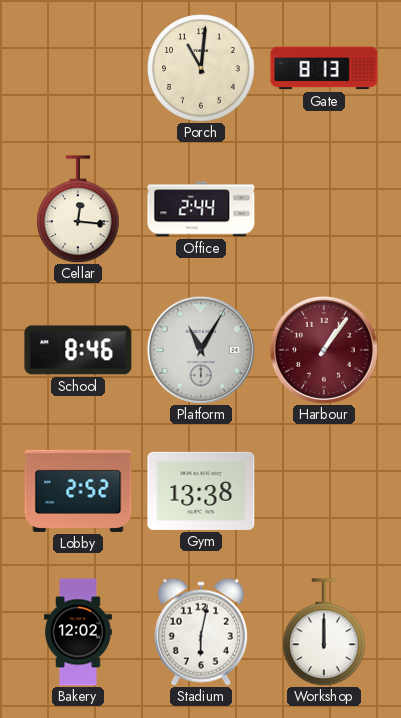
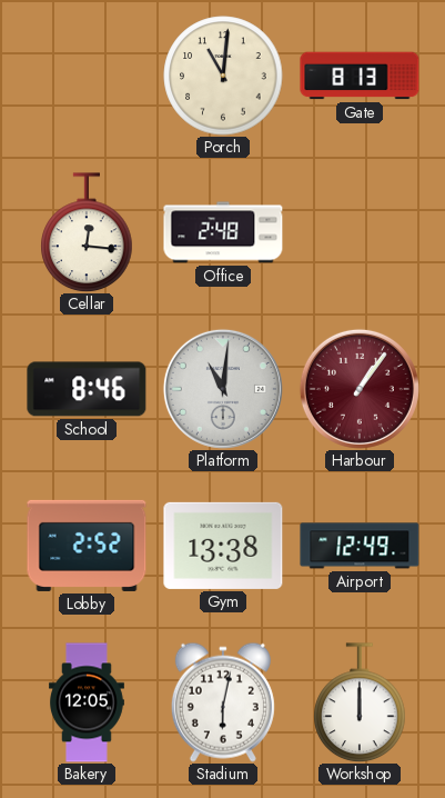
Office: 2:44 -> 2:48 (223, 232)
Platform: 11:05 -> 11:01 (223, 389)
Airport: none -> 12:49 (360, 546)
Bakery: 12:02 -> 12:05 (88, 702)
